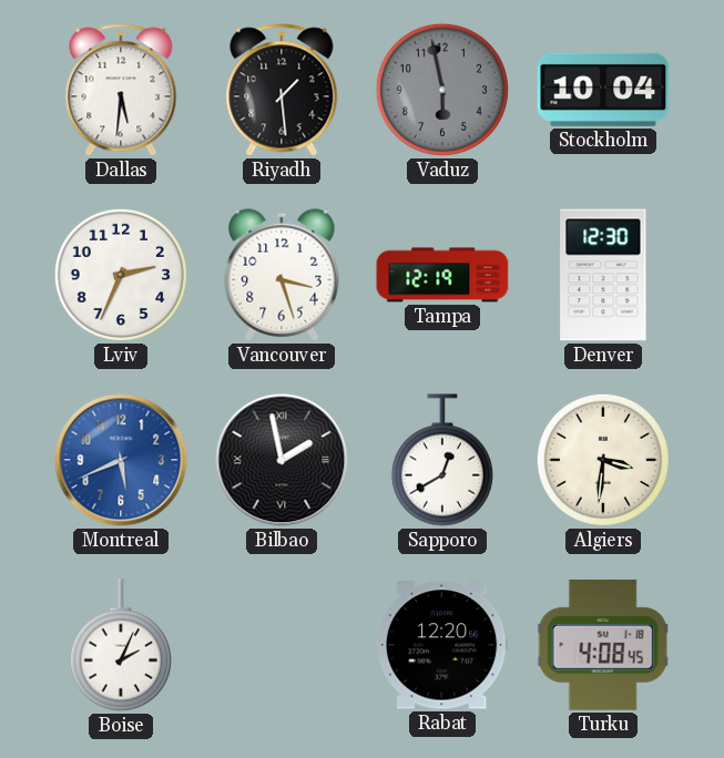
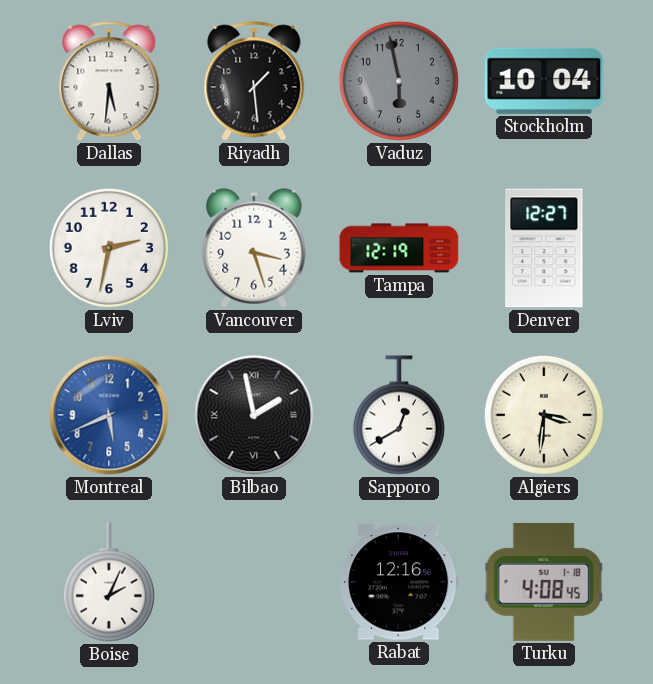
Lviv: 2:34 -> 2:32 (109, 248)
Denver: 12:30 -> 12:27 (544, 248)
Rabat: 12:20 -> 12:16 (400, 582)
